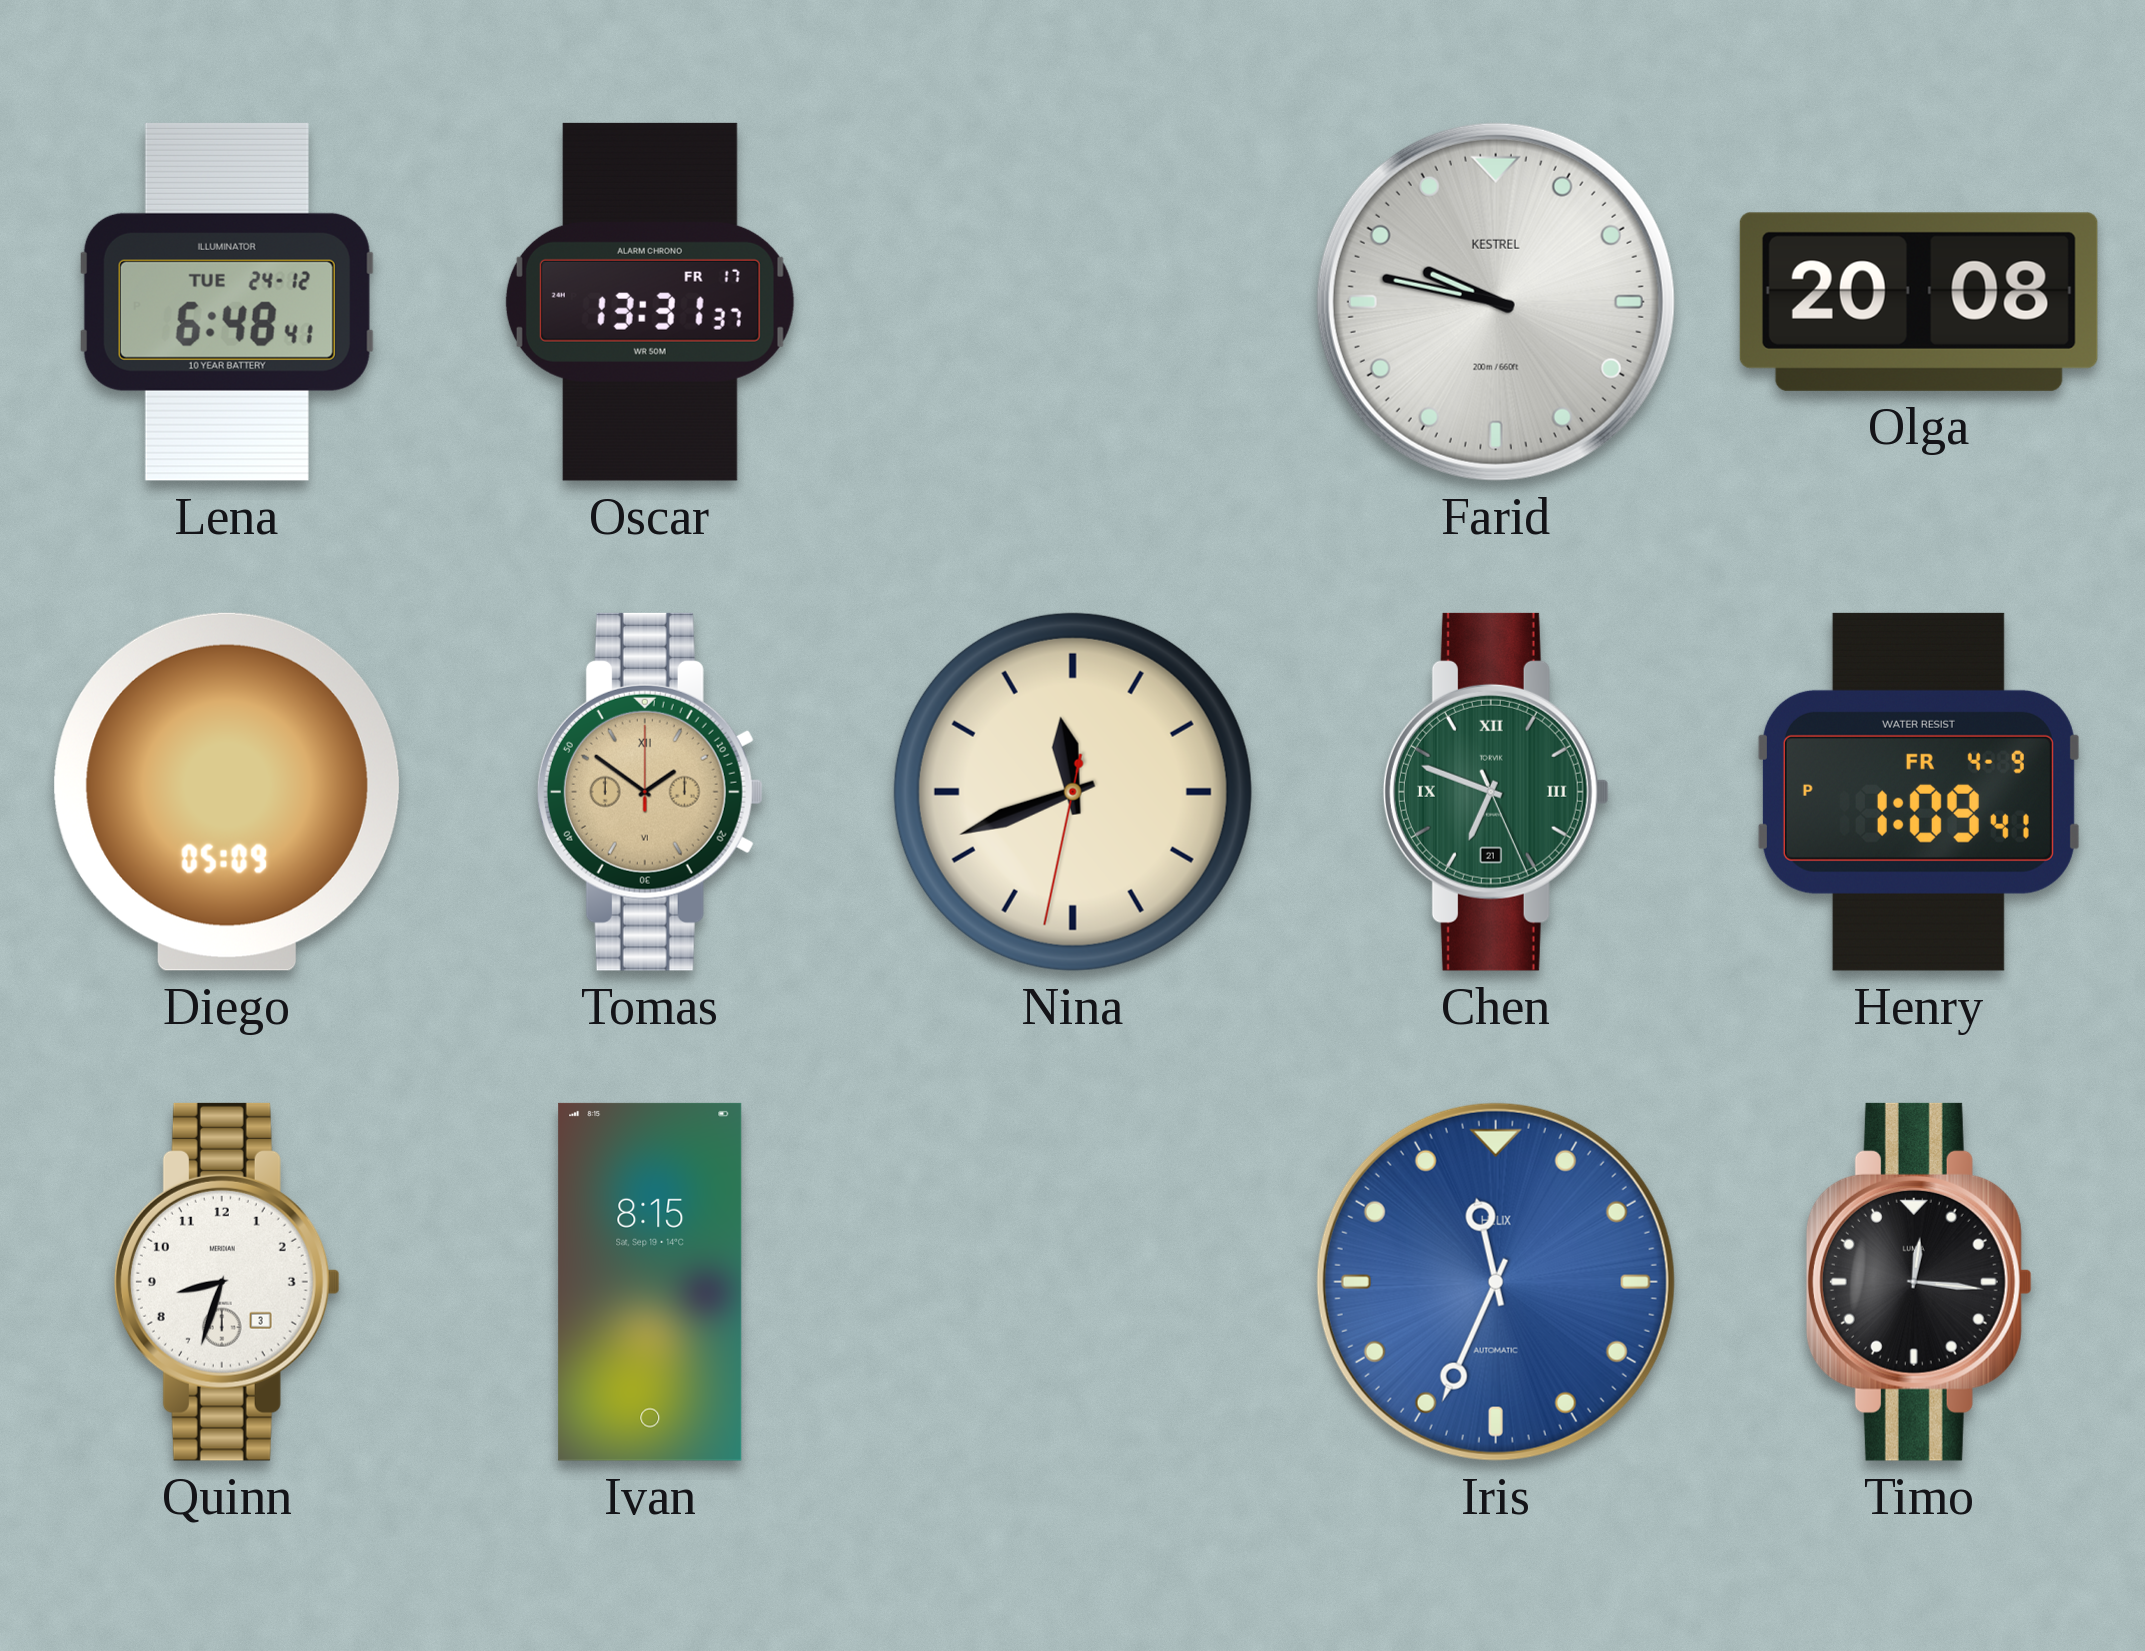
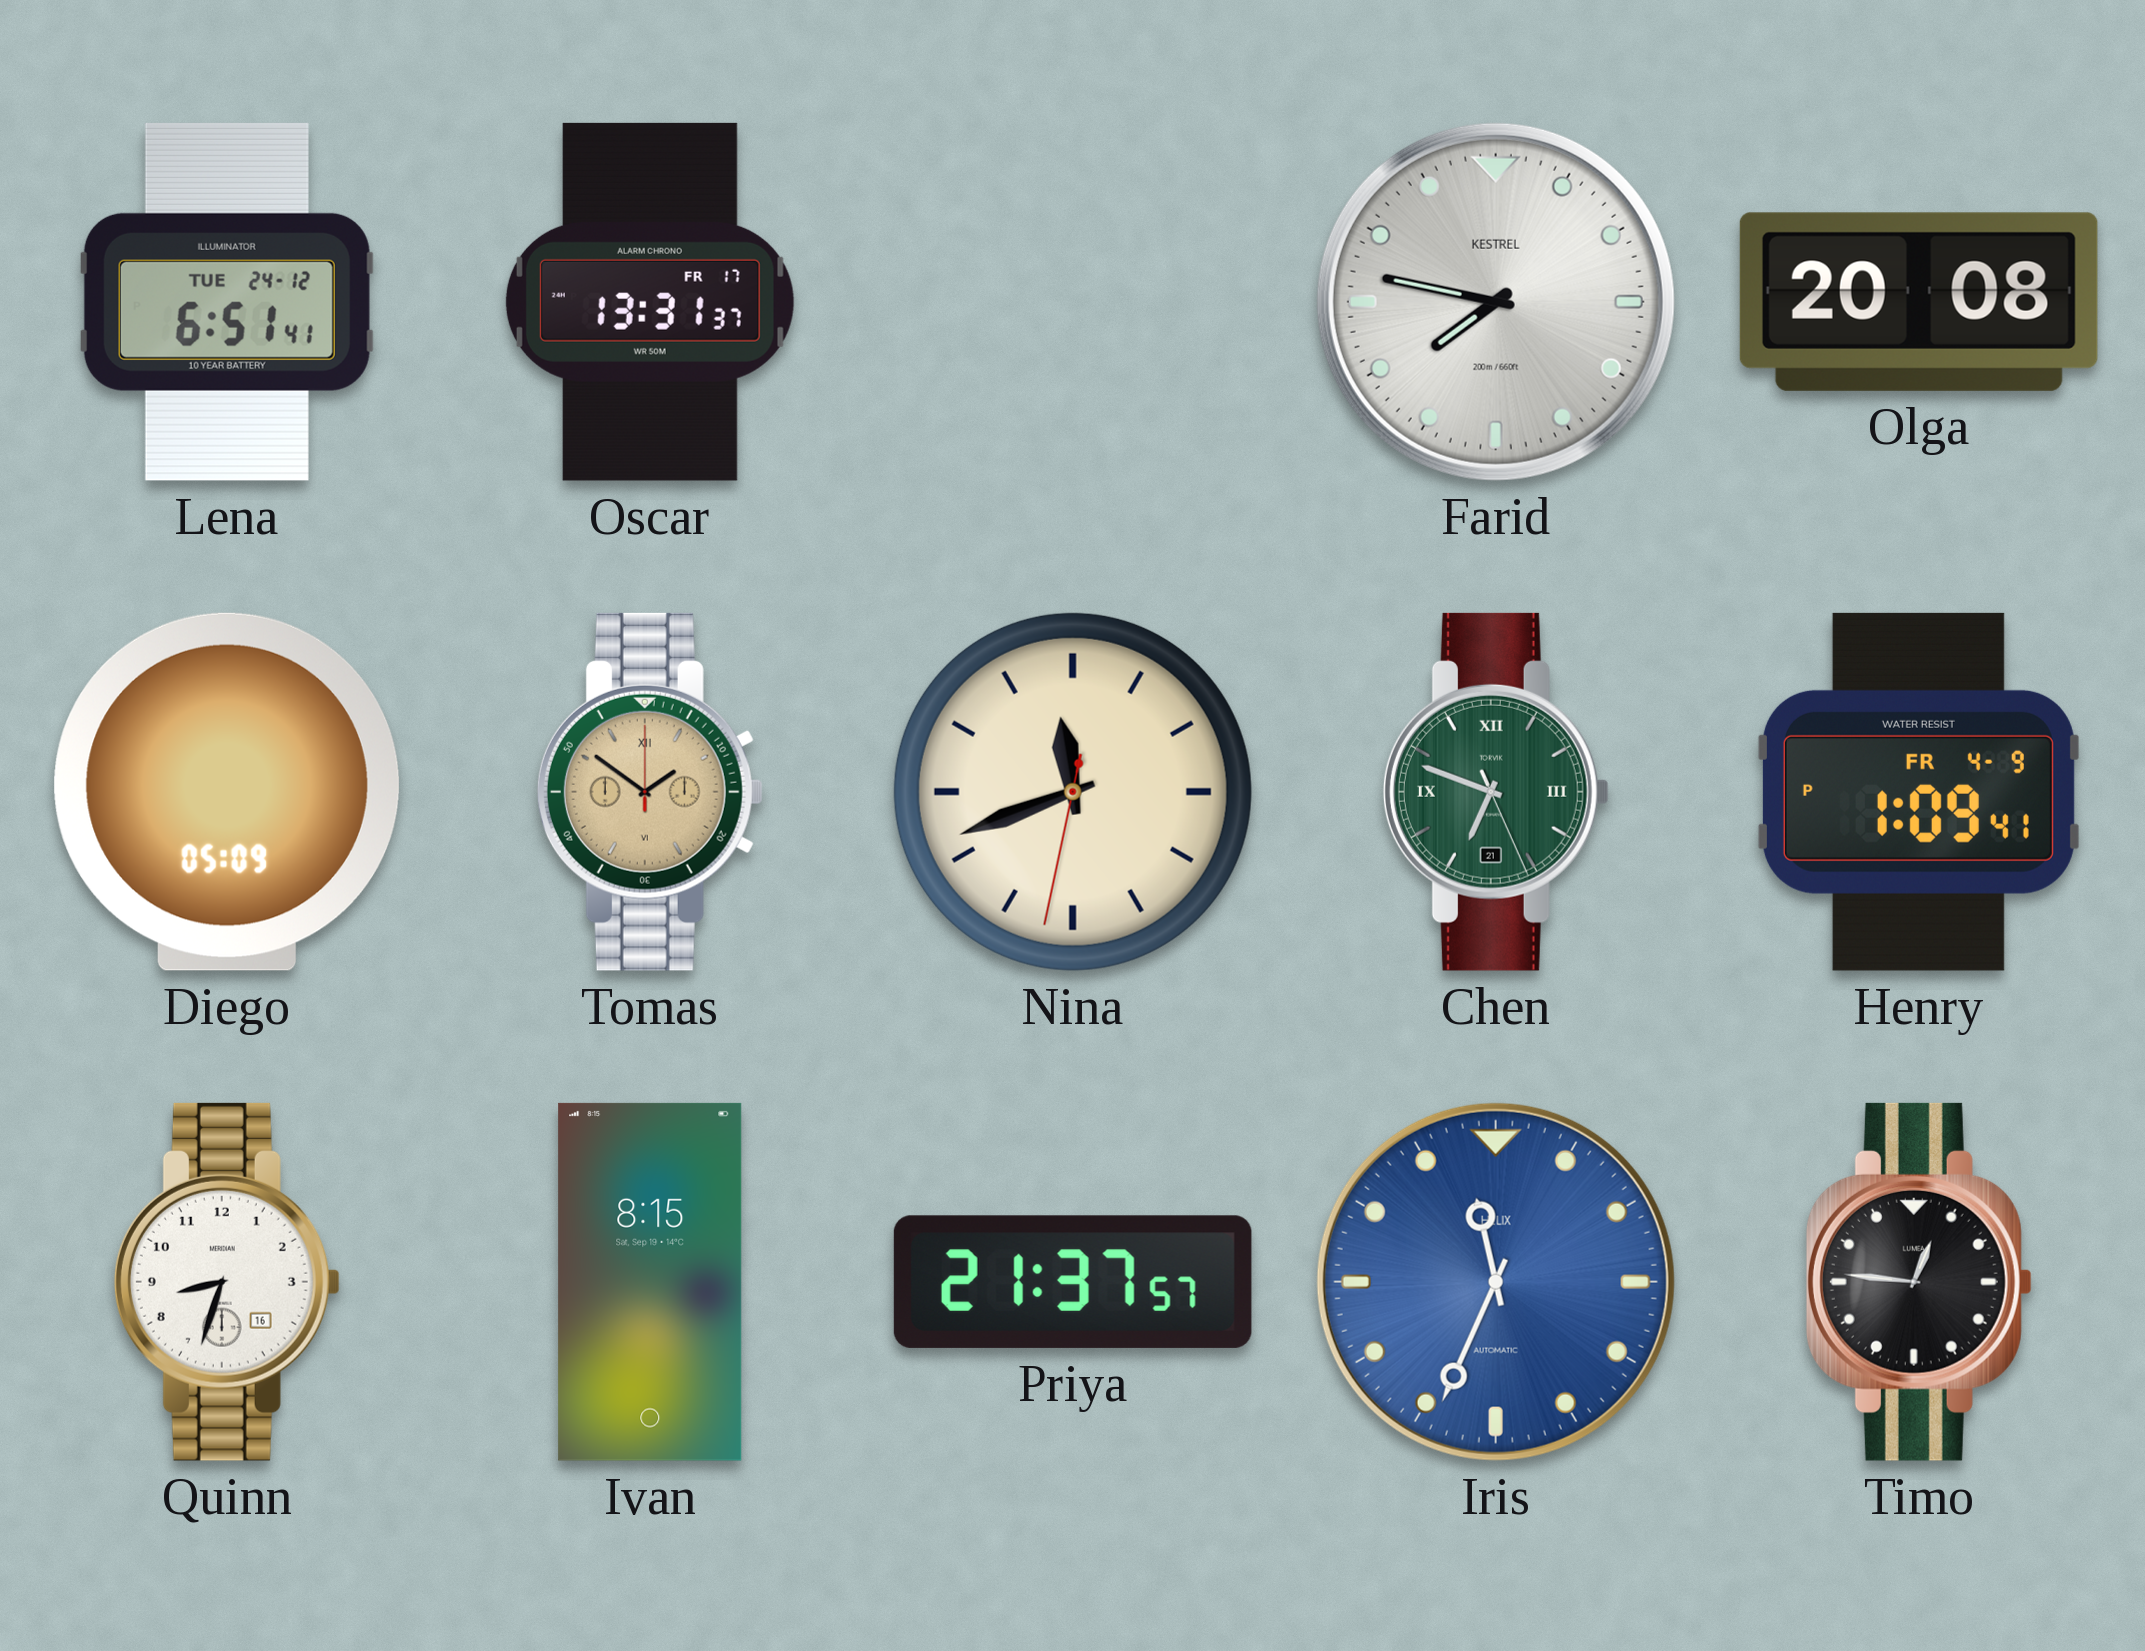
Lena: 6:48 -> 6:51 (227, 302)
Farid: 9:47 -> 7:47 (1496, 302)
Quinn date: 3 -> 16 (227, 1282)
Priya: none -> 21:37 (1073, 1282)
Timo: 12:16 -> 12:46 (1919, 1282)
